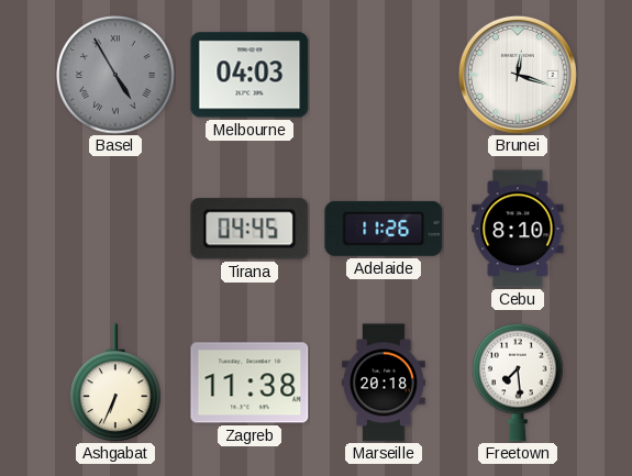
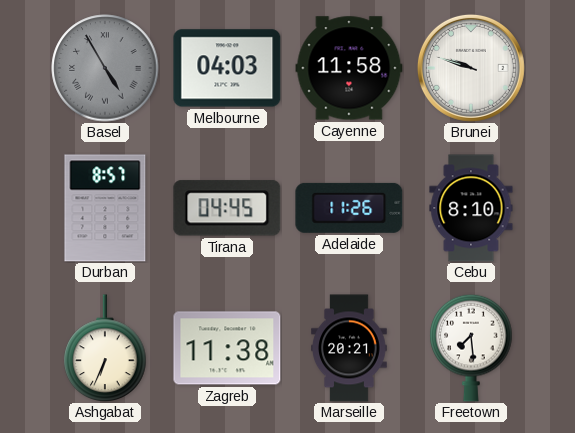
Cayenne: none -> 11:58 (349, 68)
Brunei: 12:18 -> 9:48 (471, 68)
Durban: none -> 8:57 (105, 208)
Marseille: 20:18 -> 20:21 (350, 348)
